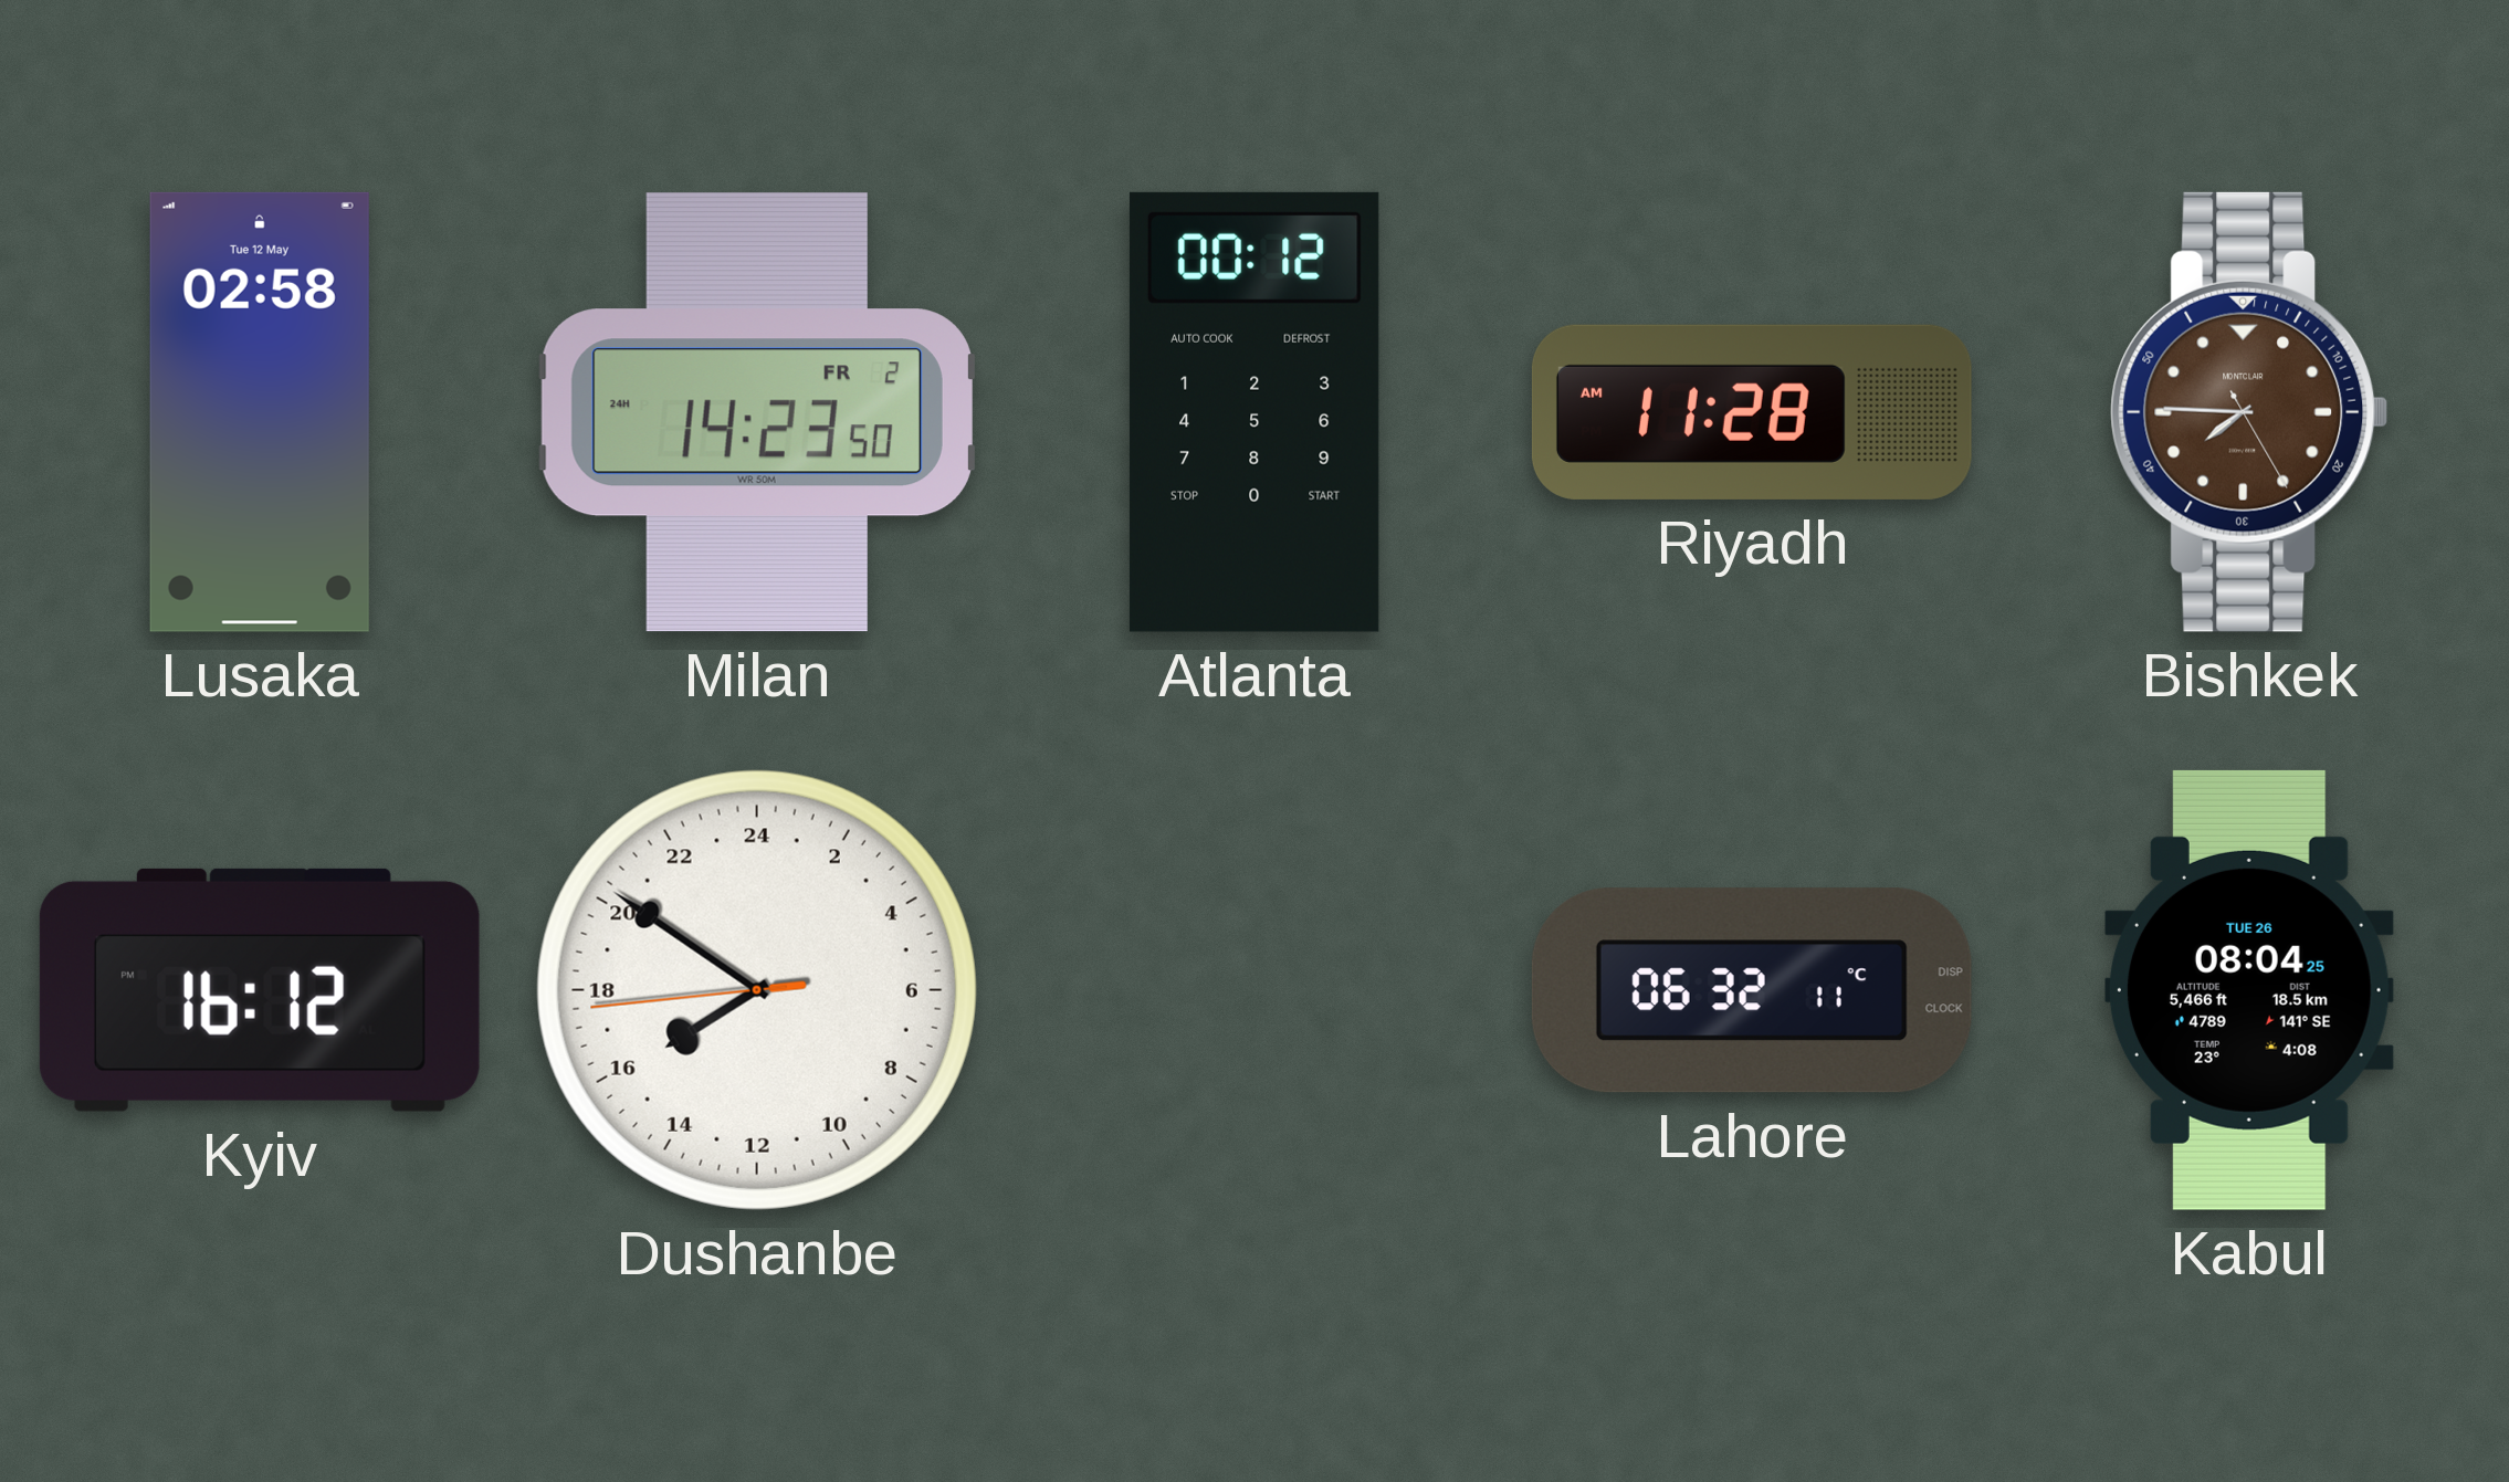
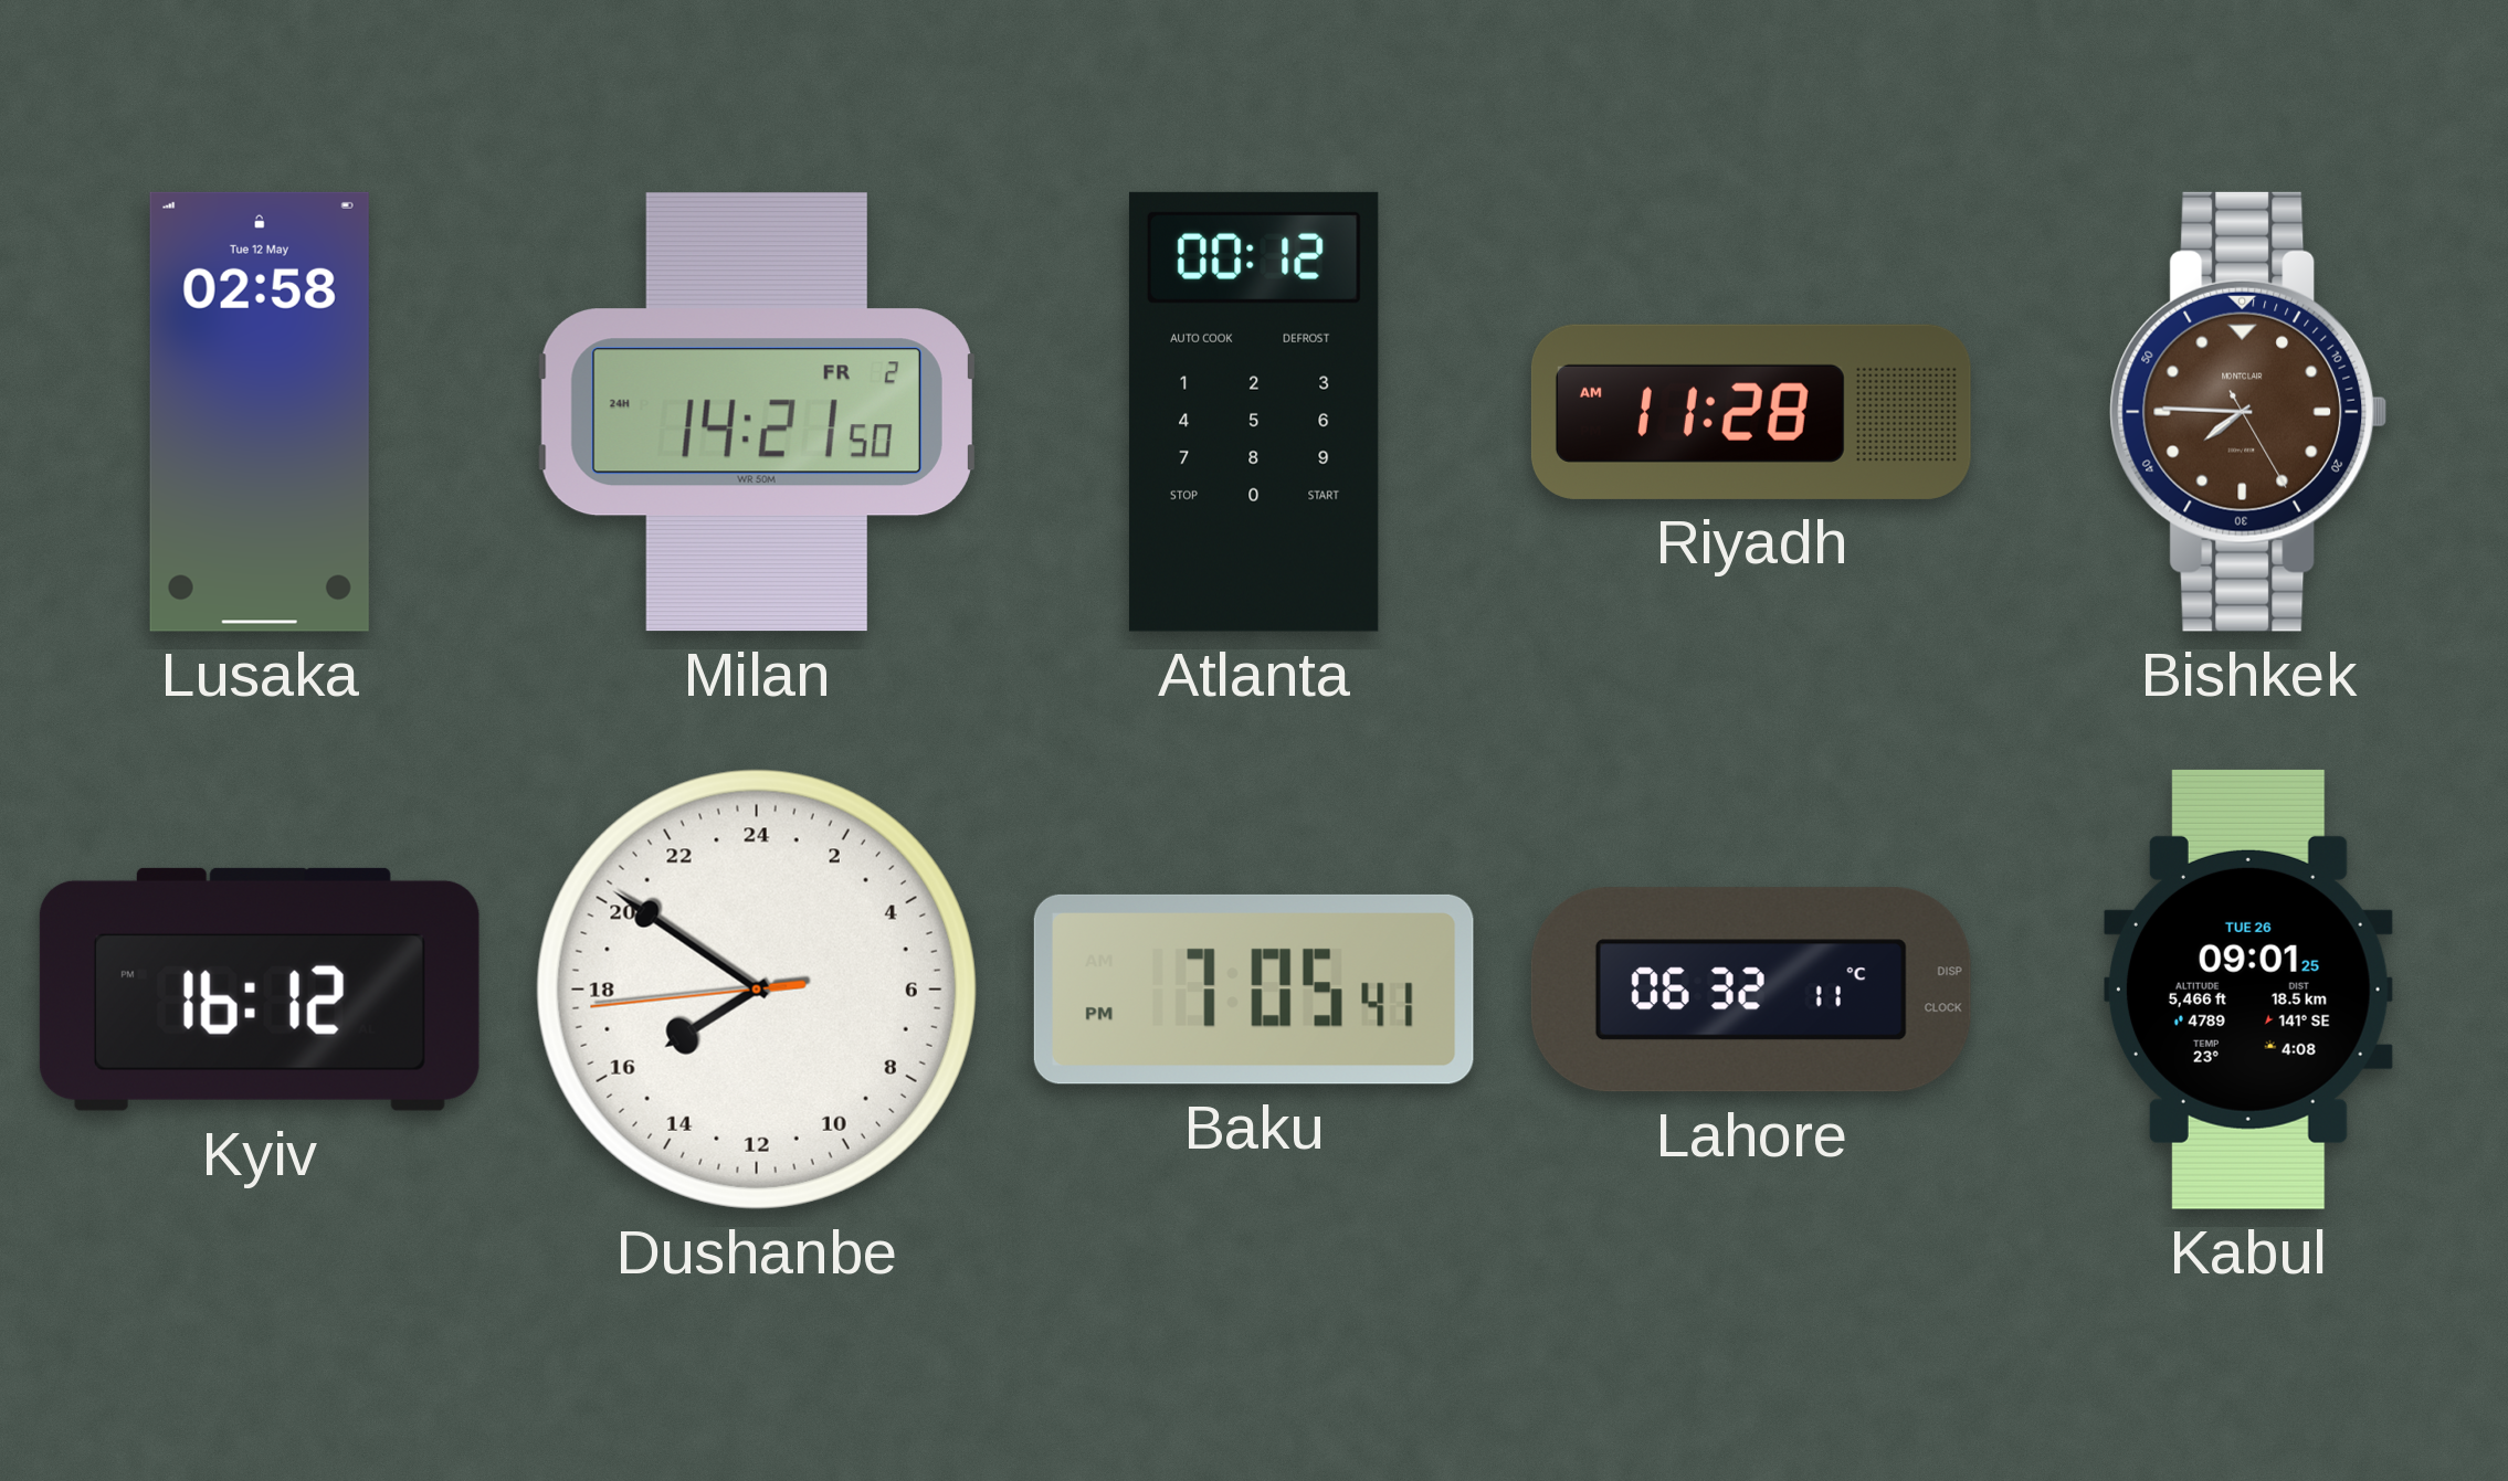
Milan: 14:23 -> 14:21 (757, 412)
Baku: none -> 7:05 (1254, 990)
Kabul: 08:04 -> 09:01 (2248, 990)
